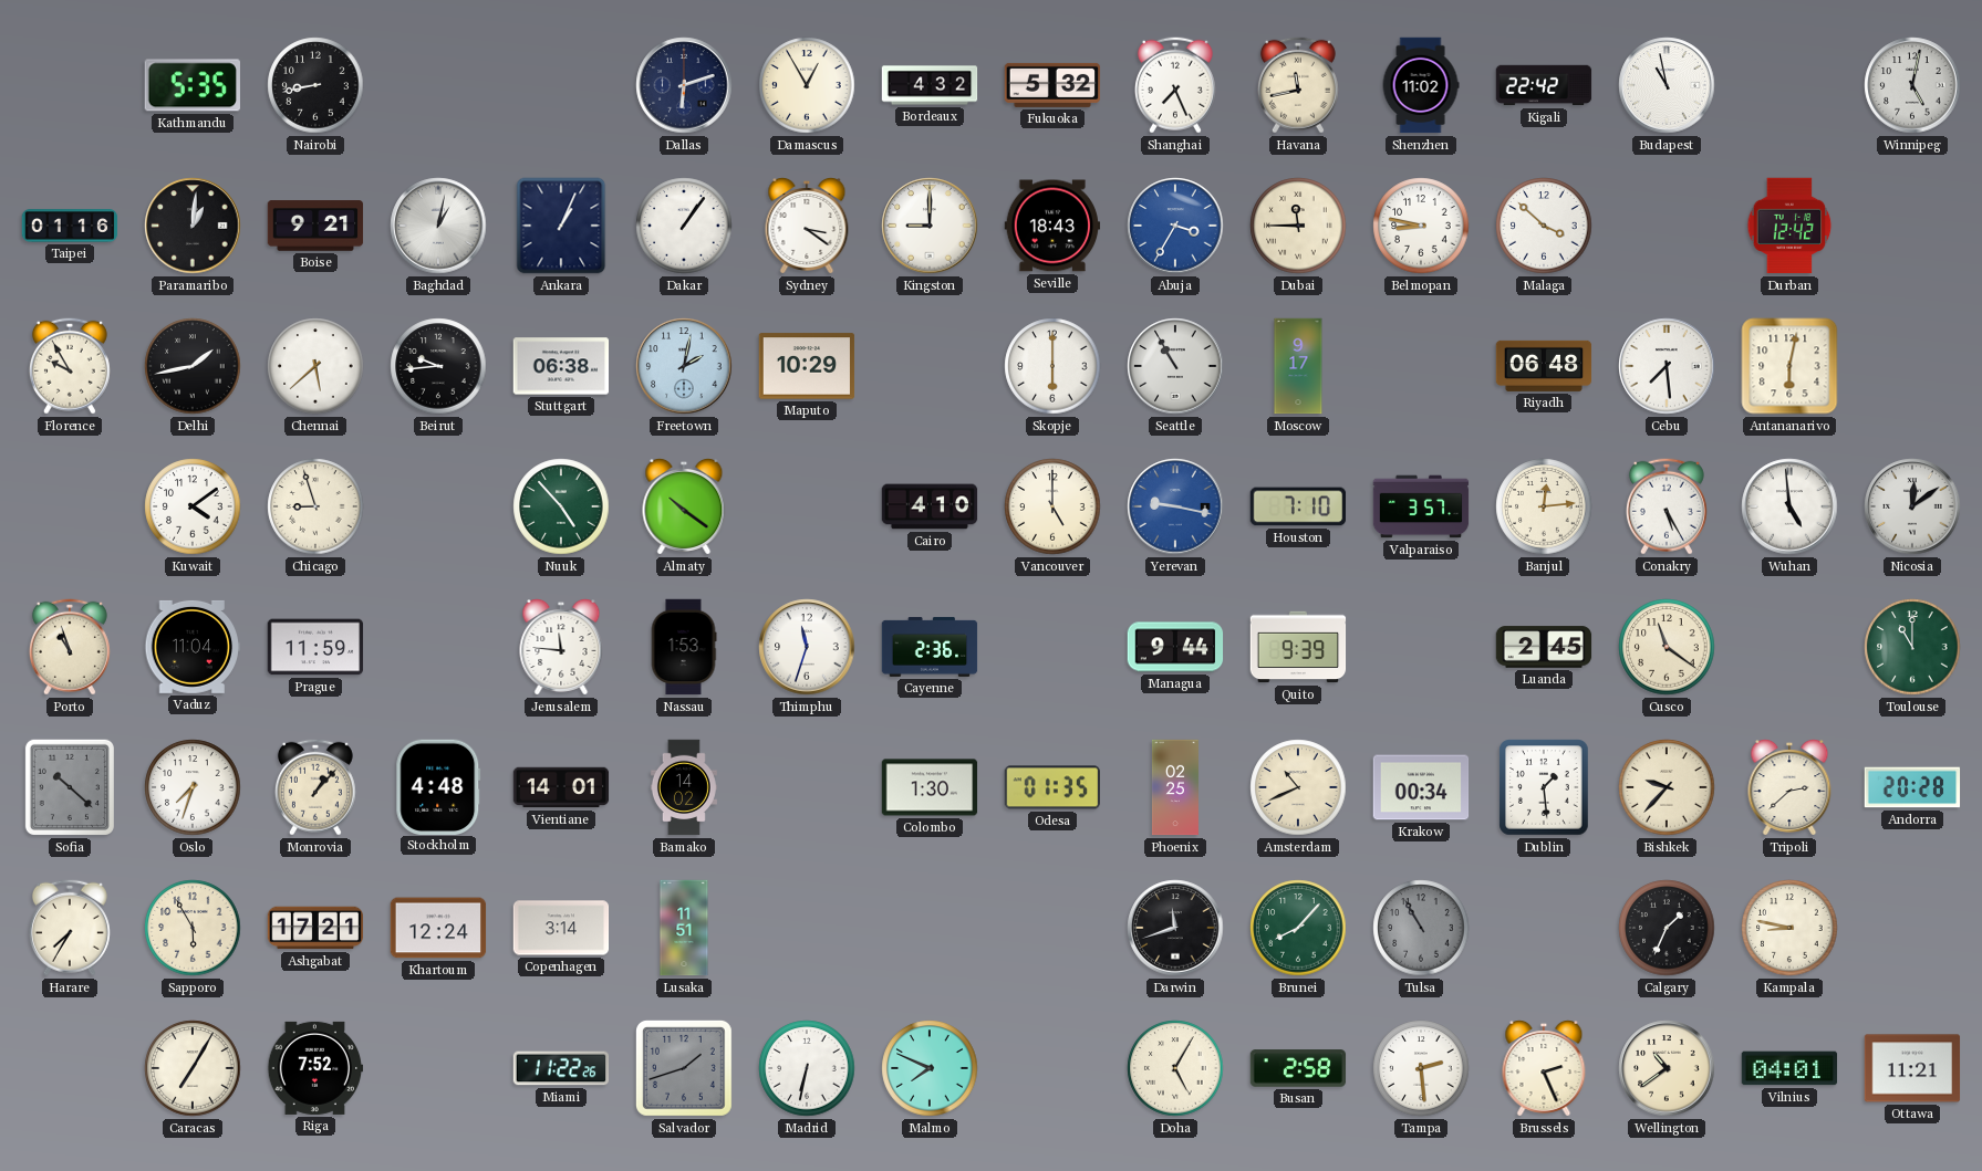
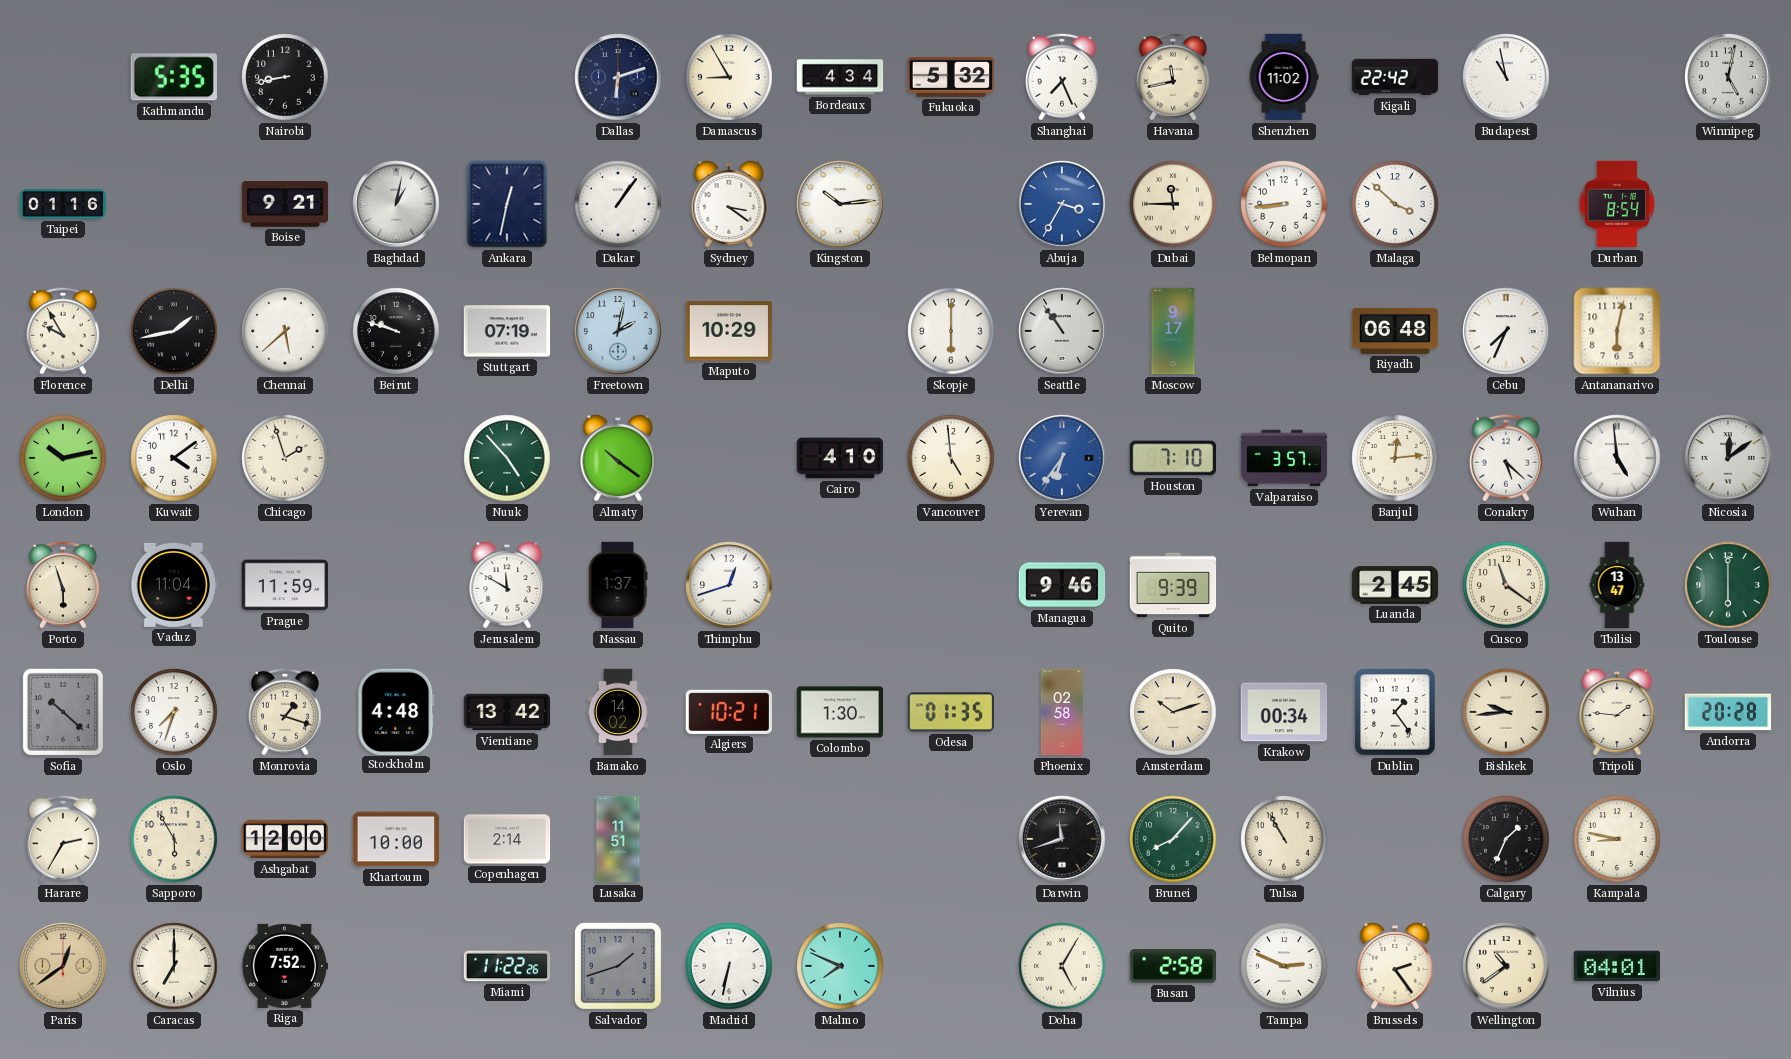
Damascus: 12:55 -> 8:55 (729, 77)
Bordeaux: 4:32 -> 4:34 (840, 77)
Paramaribo: 1:01 -> none (193, 226)
Ankara: 1:04 -> 12:32 (507, 204)
Kingston: 9:00 -> 10:14 (840, 204)
Seville: 18:43 -> none (1052, 226)
Belmopan: 8:47 -> 8:44 (1284, 204)
Durban: 12:42 -> 8:54 (1617, 204)
Beirut: 9:44 -> 9:48 (396, 331)
Stuttgart: 06:38 -> 07:19 (507, 331)
Seattle: 10:55 -> 10:54 (1062, 331)
Cebu: 7:29 -> 7:34 (1506, 331)
London: none -> 10:13 (63, 458)
Chicago: 8:57 -> 1:57 (285, 458)
Vancouver: 5:00 -> 4:59 (951, 458)
Yerevan: 9:17 -> 6:36 (1062, 458)
Conakry: 5:25 -> 5:22 (1506, 458)
Porto: 10:57 -> 5:57 (63, 585)
Jerusalem: 11:46 -> 11:50 (507, 586)
Nassau: 1:53 -> 1:37 (618, 585)
Thimphu: 11:33 -> 12:42 (729, 585)
Cayenne: 2:36 -> none (930, 647)
Managua: 9:44 -> 9:46 (1062, 585)
Tbilisi: none -> 13:47 (1617, 585)
Toulouse: 11:00 -> 6:00 (1728, 585)
Monrovia: 1:07 -> 1:18 (285, 712)
Vientiane: 14:01 -> 13:42 (507, 712)
Algiers: none -> 10:21 (728, 712)
Phoenix: 02:25 -> 02:58 (1062, 712)
Amsterdam: 10:41 -> 10:12 (1173, 712)
Dublin: 1:29 -> 1:24 (1395, 712)
Bishkek: 9:37 -> 9:44 (1506, 712)
Tripoli: 2:38 -> 1:46 (1617, 713)
Harare: 7:35 -> 2:35 (63, 839)
Ashgabat: 17:21 -> 12:00 (285, 839)
Khartoum: 12:24 -> 10:00 (396, 839)
Copenhagen: 3:14 -> 2:14 (507, 839)
Tulsa dial: grey -> cream (1284, 839)
Paris: none -> 12:39 (63, 966)
Caracas: 7:05 -> 7:00 (174, 966)
Tampa: 2:29 -> 2:49 (1284, 966)
Brussels: 2:26 -> 2:24 (1395, 967)
Ottawa: 11:21 -> none (1912, 1068)
